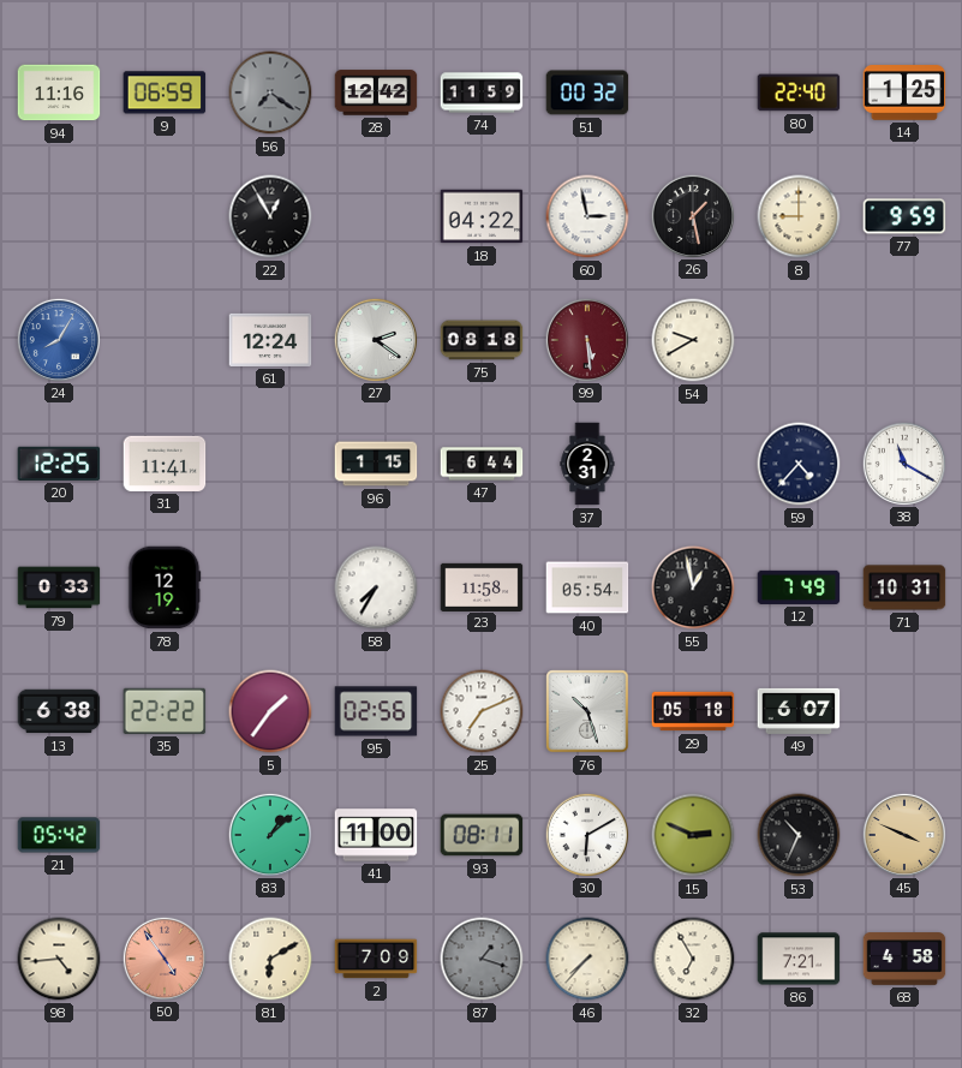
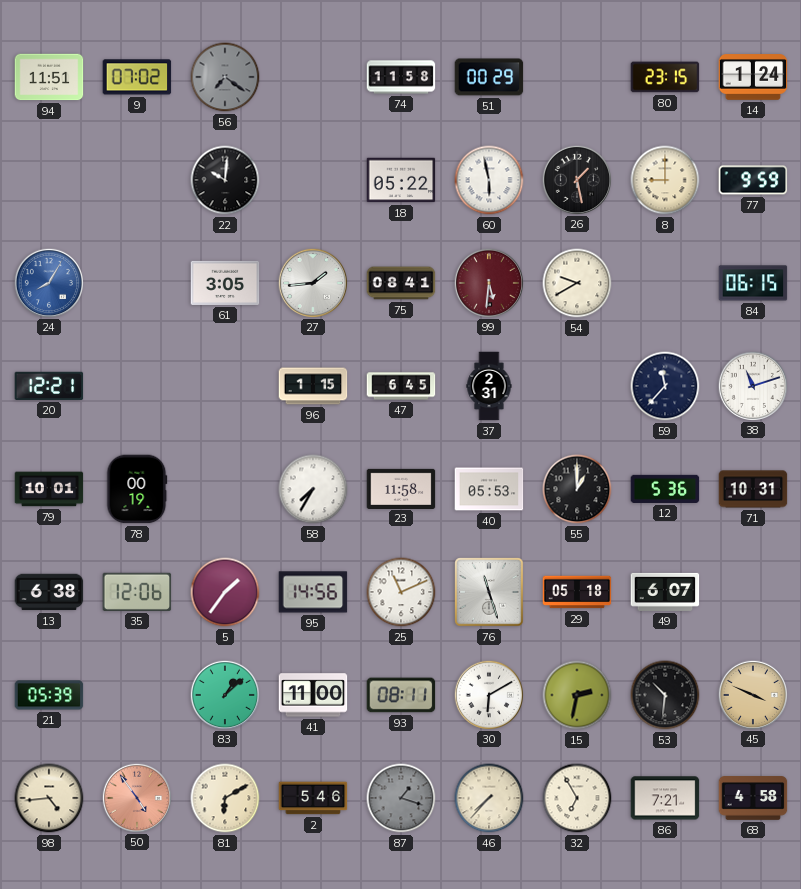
94: 11:16 -> 11:51 (49, 77)
9: 06:59 -> 07:02 (137, 77)
28: 12:42 -> none (376, 93)
74: 11:59 -> 11:58 (401, 77)
51: 00:32 -> 00:29 (489, 77)
80: 22:40 -> 23:15 (665, 77)
14: 1:25 -> 1:24 (753, 77)
22: 12:55 -> 10:01 (225, 180)
18: 04:22 -> 05:22 (401, 180)
60: 2:58 -> 5:58 (489, 180)
61: 12:24 -> 3:05 (225, 283)
27: 2:21 -> 1:44 (312, 282)
75: 08:18 -> 08:41 (401, 283)
99: 5:29 -> 5:31 (488, 282)
84: none -> 06:15 (753, 283)
20: 12:25 -> 12:21 (49, 386)
31: 11:41 -> none (165, 464)
47: 6:44 -> 6:45 (401, 386)
59: 4:37 -> 11:37 (665, 386)
38: 11:20 -> 11:12 (752, 385)
79: 0:33 -> 10:01 (49, 489)
78: 12:19 -> 00:19 (137, 489)
40: 05:54 -> 05:53 (489, 489)
55: 12:58 -> 1:00 (577, 489)
12: 7:49 -> 5:36 (665, 489)
35: 22:22 -> 12:06 (137, 592)
95: 02:56 -> 14:56 (313, 592)
25: 7:11 -> 11:11 (401, 592)
76: 10:27 -> 11:27 (489, 592)
21: 05:42 -> 05:39 (49, 695)
15: 2:49 -> 2:32 (577, 695)
53: 10:34 -> 10:31 (665, 695)
2: 7:09 -> 5:46 (313, 798)
